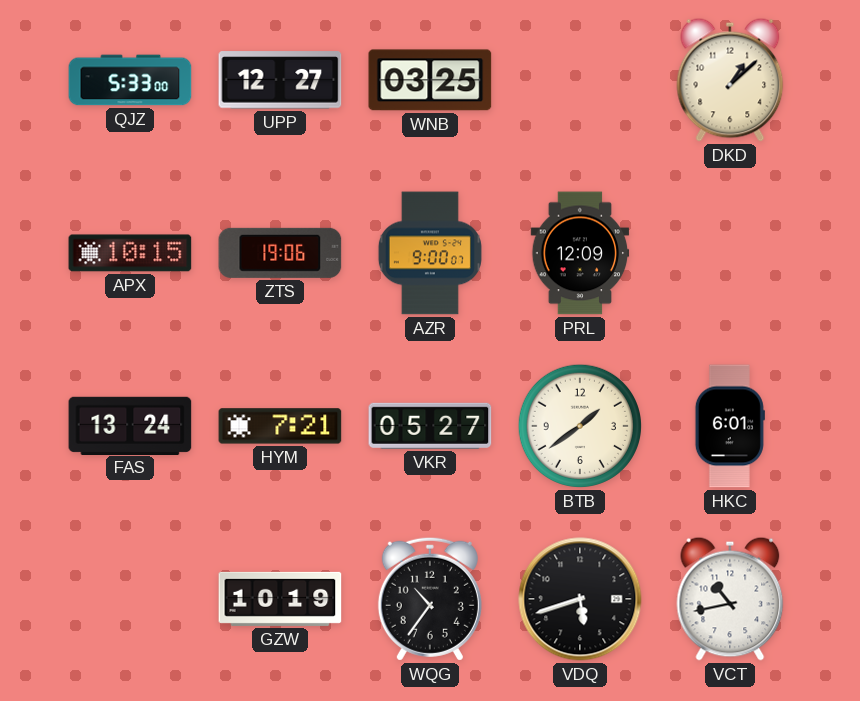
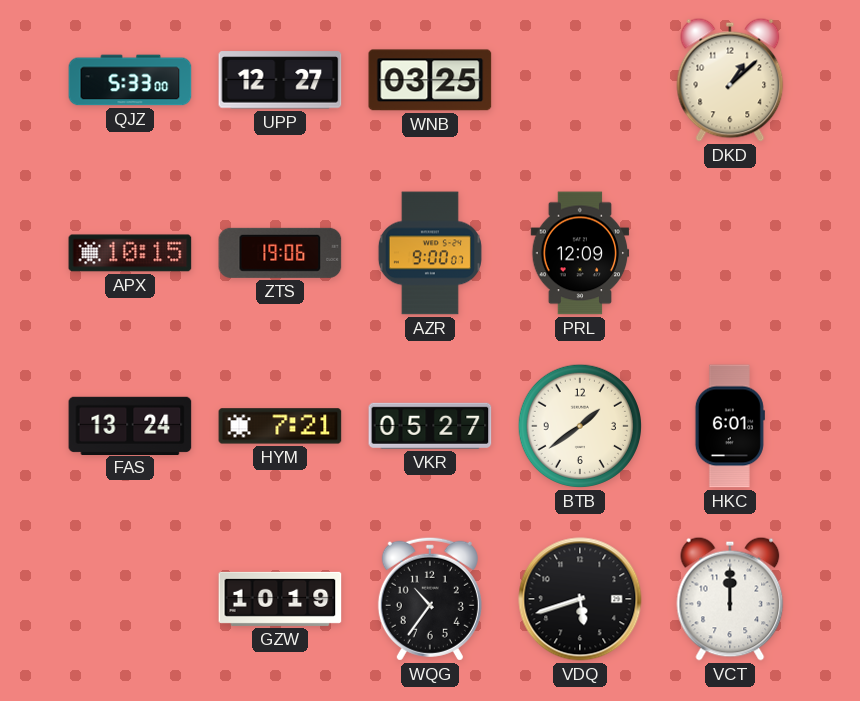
VCT: 10:43 -> 12:00 (730, 599)
